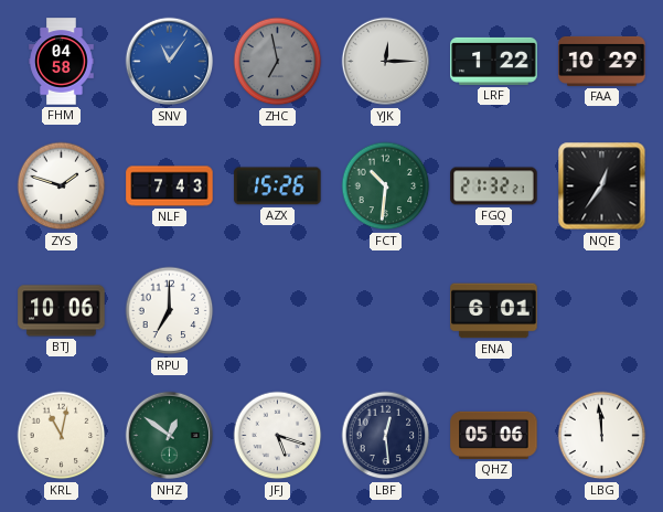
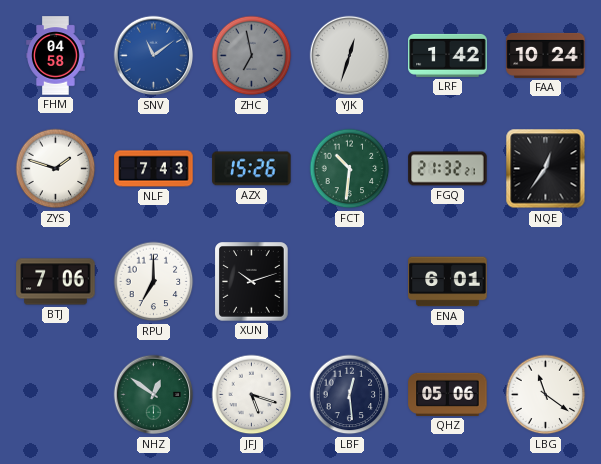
SNV: 11:06 -> 11:09 (154, 56)
YJK: 12:15 -> 12:33 (350, 56)
LRF: 1:22 -> 1:42 (448, 55)
FAA: 10:29 -> 10:24 (546, 55)
BTJ: 10:06 -> 7:06 (56, 282)
XUN: none -> 10:12 (252, 282)
KRL: 11:02 -> none (62, 436)
LBG: 11:59 -> 11:21 (546, 395)
